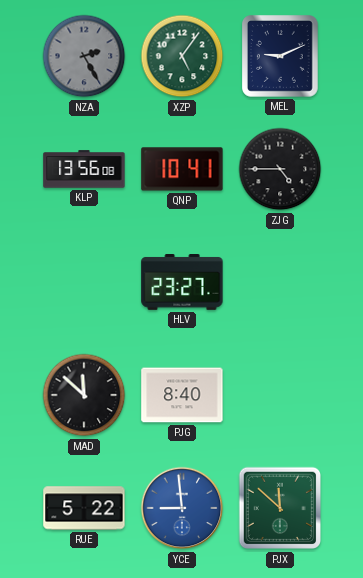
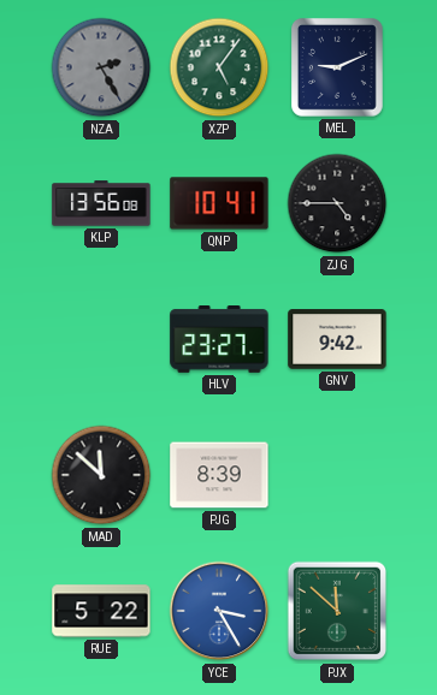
GNV: none -> 9:42 (337, 339)
PJG: 8:40 -> 8:39 (219, 475)
YCE: 8:59 -> 3:25 (219, 611)
